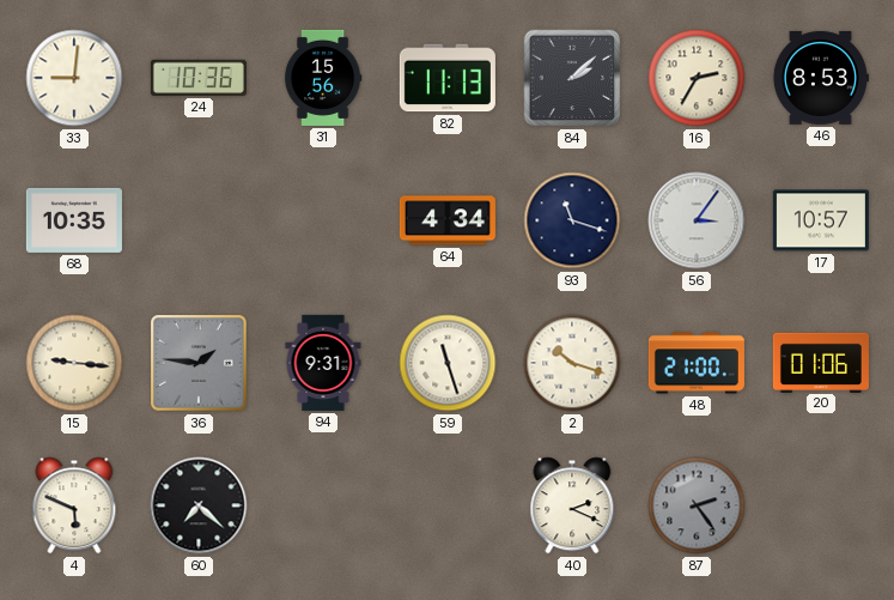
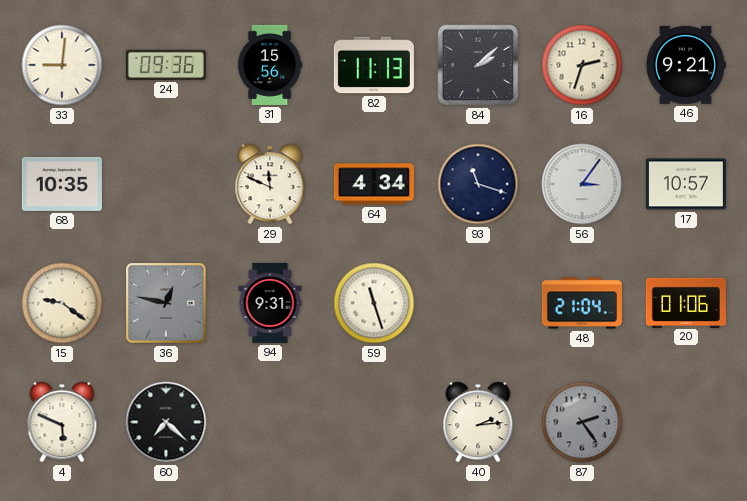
24: 10:36 -> 09:36 (166, 65)
16: 2:35 -> 2:33 (582, 65)
46: 8:53 -> 9:21 (685, 65)
29: none -> 11:49 (270, 184)
15: 9:16 -> 9:21 (62, 303)
36: 1:46 -> 12:47 (166, 303)
2: 10:18 -> none (572, 363)
48: 21:00 -> 21:04 (582, 303)
40: 2:19 -> 2:14 (478, 422)
